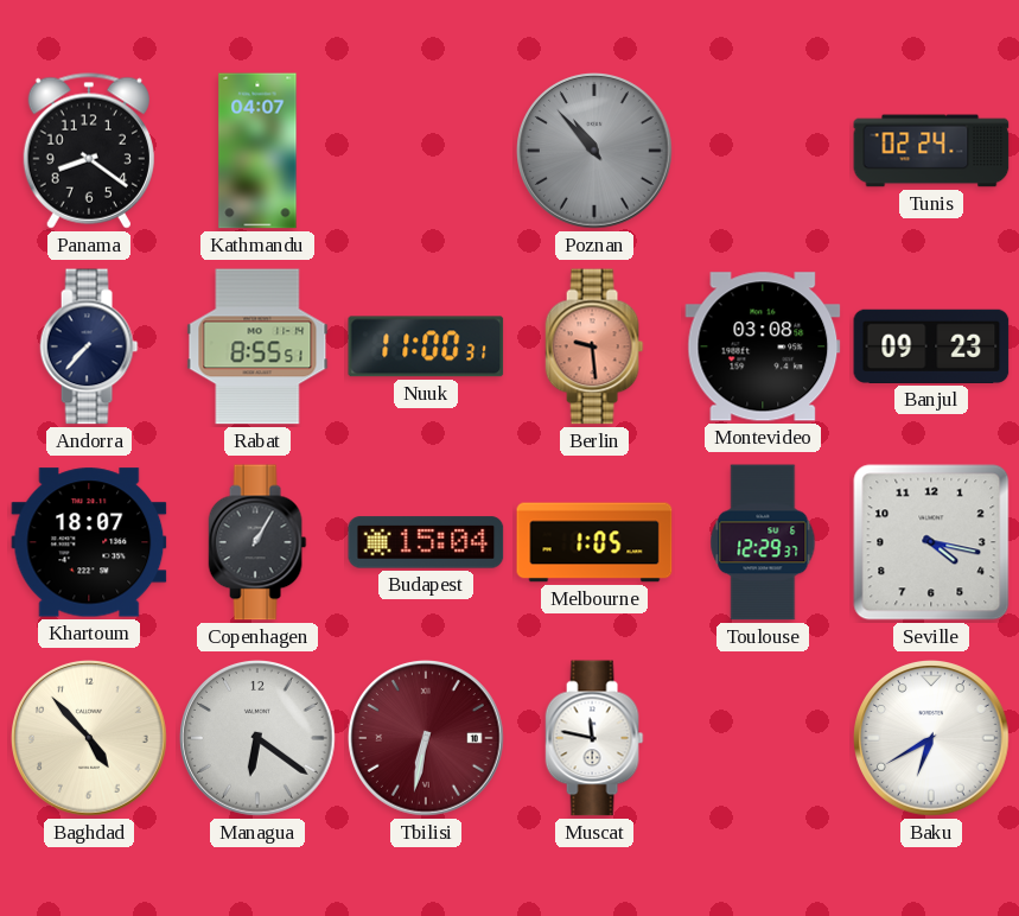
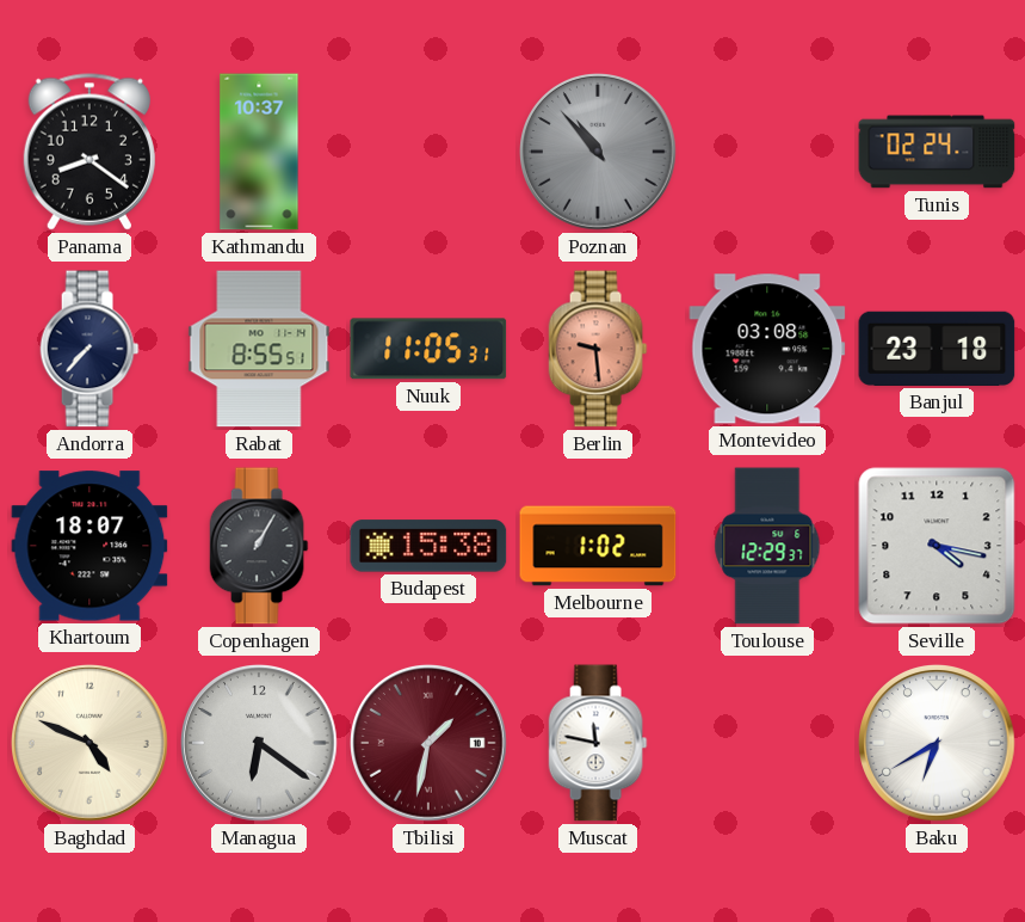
Kathmandu: 04:07 -> 10:37 (259, 152)
Nuuk: 11:00 -> 11:05 (428, 349)
Banjul: 09:23 -> 23:18 (937, 349)
Budapest: 15:04 -> 15:38 (428, 546)
Melbourne: 1:05 -> 1:02 (598, 546)
Baghdad: 4:53 -> 4:49 (91, 744)
Tbilisi: 6:32 -> 1:32 (430, 744)
